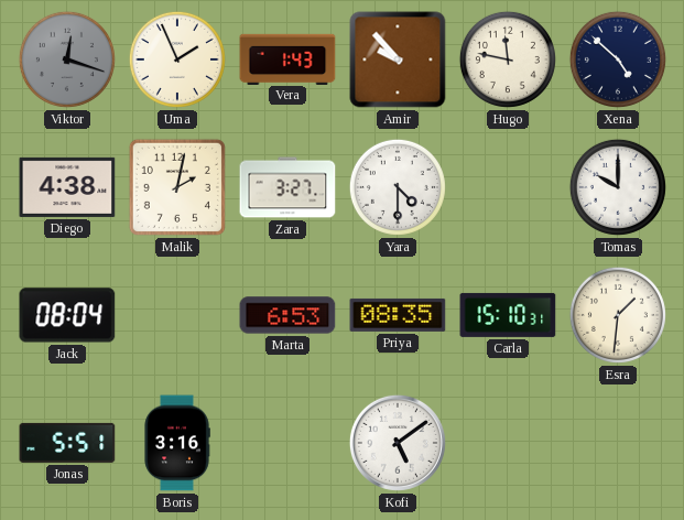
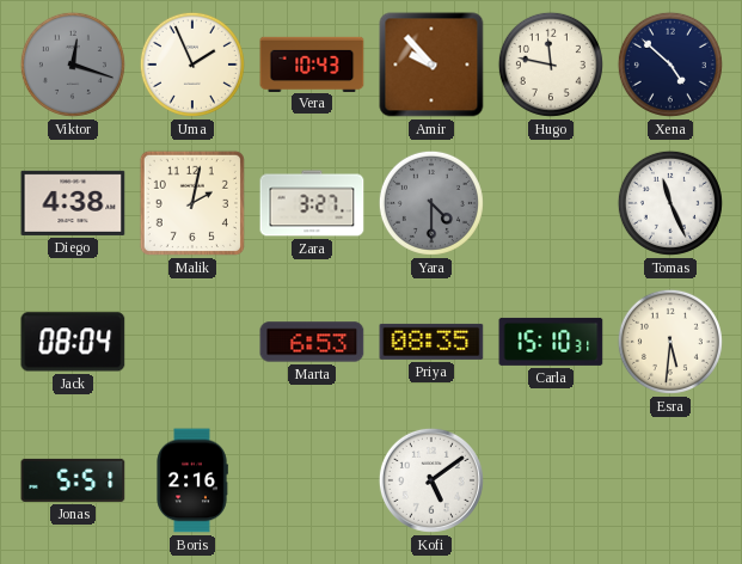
Vera: 1:43 -> 10:43 (312, 63)
Yara dial: white -> grey (431, 203)
Tomas: 10:00 -> 11:26 (670, 203)
Esra: 1:31 -> 5:31 (670, 342)
Boris: 3:16 -> 2:16 (192, 480)
